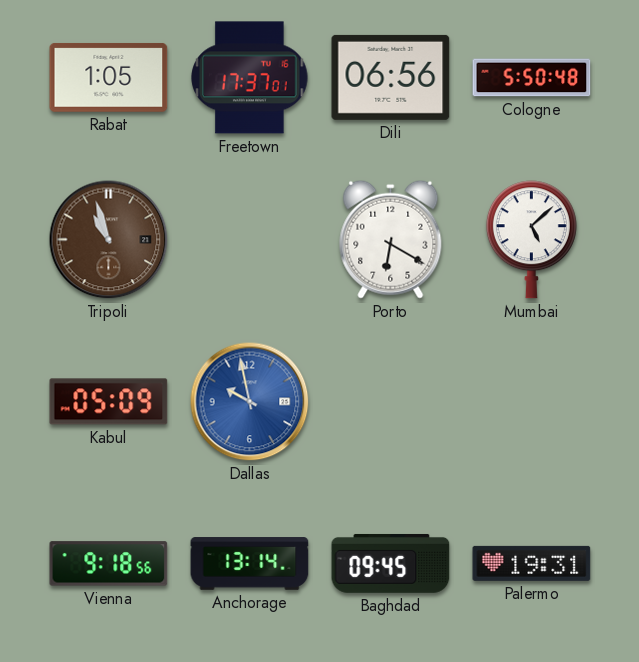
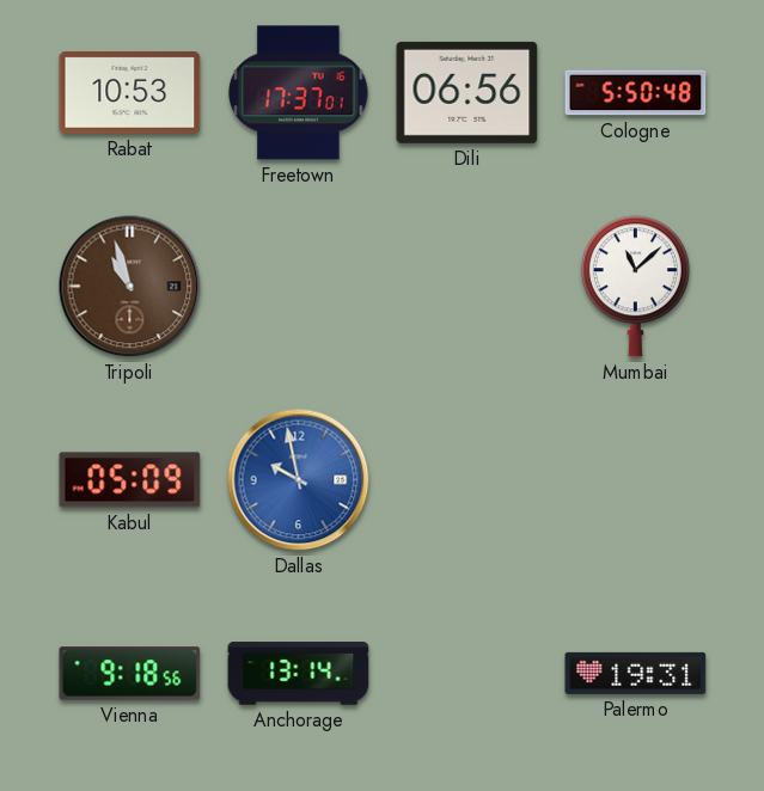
Rabat: 1:05 -> 10:53 (130, 92)
Porto: 6:20 -> none (391, 239)
Mumbai: 5:08 -> 11:08 (635, 287)
Baghdad: 09:45 -> none (391, 563)
